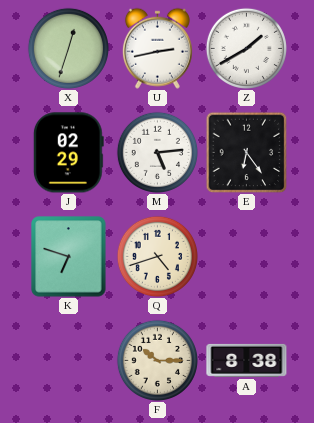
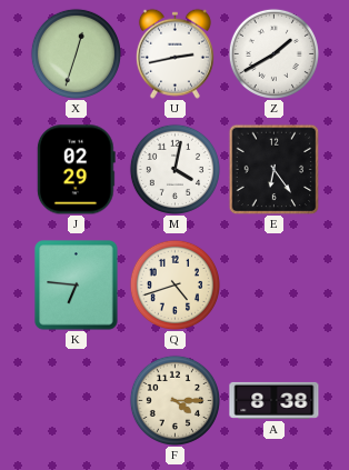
M: 5:14 -> 4:02 (174, 169)
K: 6:48 -> 6:46 (77, 286)
F: 10:15 -> 4:15 (174, 400)
